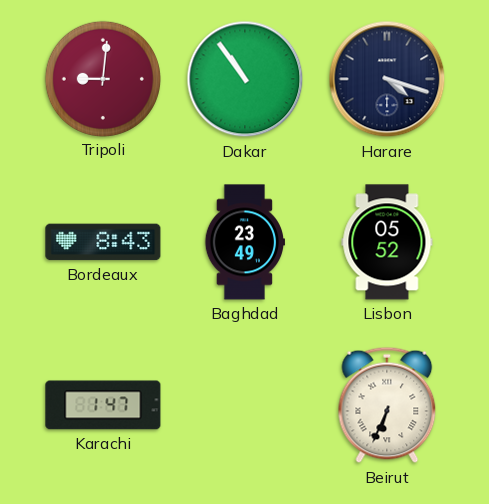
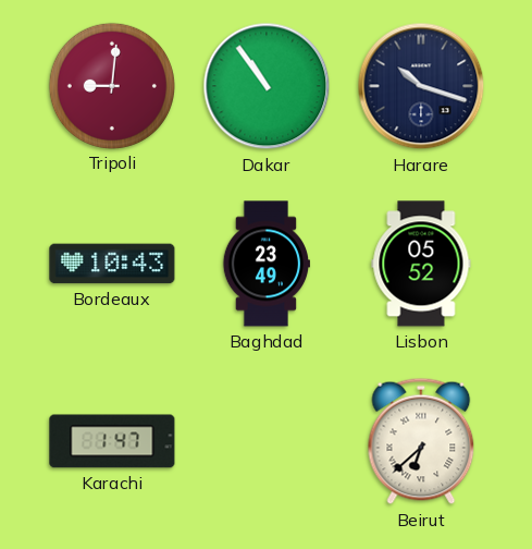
Harare: 4:18 -> 10:18 (421, 86)
Bordeaux: 8:43 -> 10:43 (112, 264)
Beirut: 6:34 -> 6:38 (421, 441)
